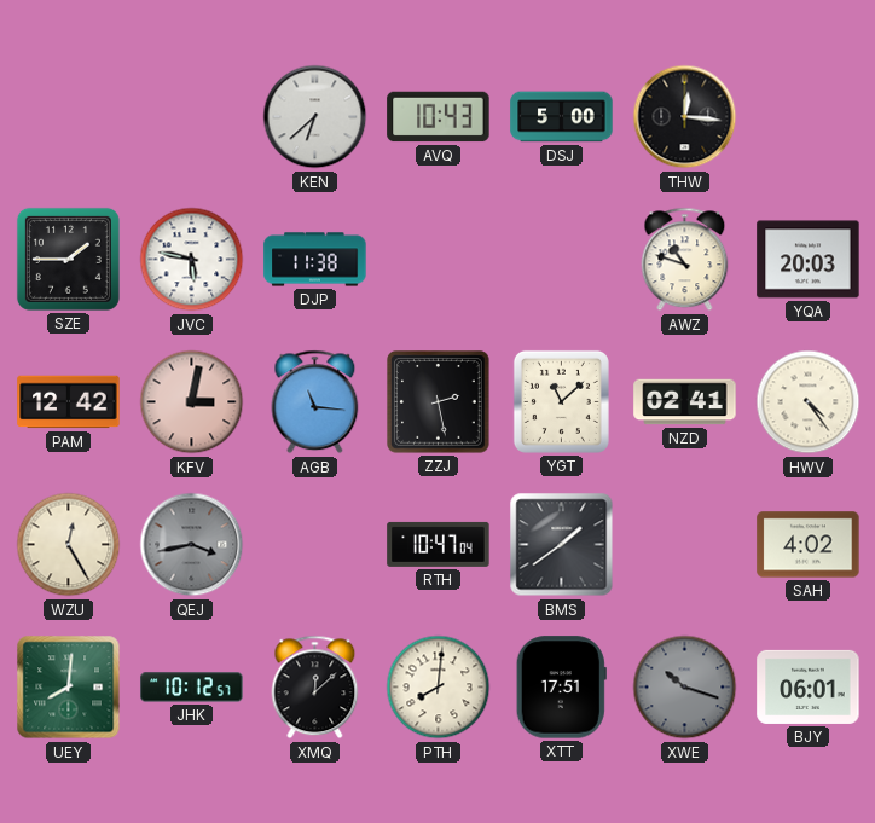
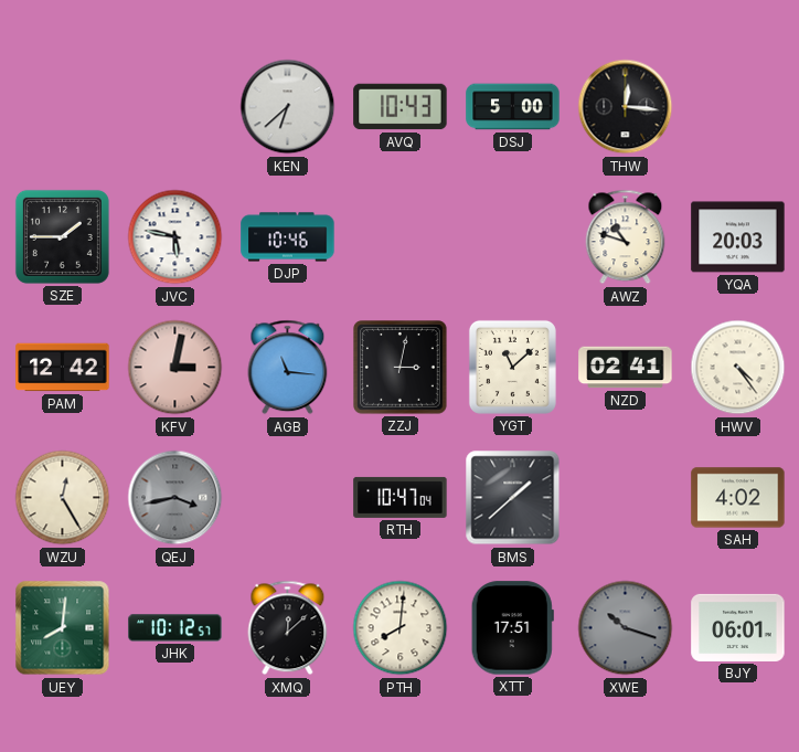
DJP: 11:38 -> 10:46 (288, 237)
ZZJ: 2:28 -> 3:02 (401, 368)
BMS: 1:39 -> 1:38 (513, 498)
